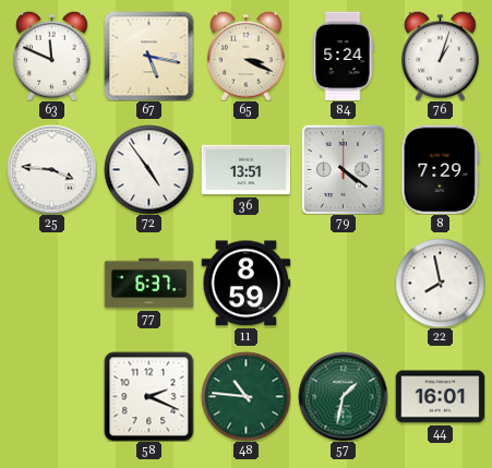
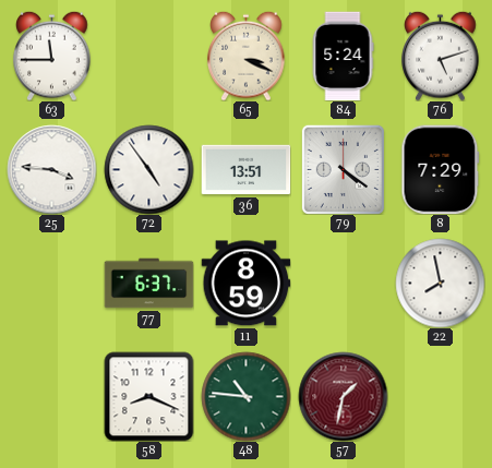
63: 11:49 -> 11:45 (52, 56)
67: 5:17 -> none (148, 56)
76: 1:03 -> 5:12 (441, 56)
58: 2:19 -> 8:19 (148, 396)
57 dial: green -> burgundy (343, 396)
44: 16:01 -> none (440, 397)
